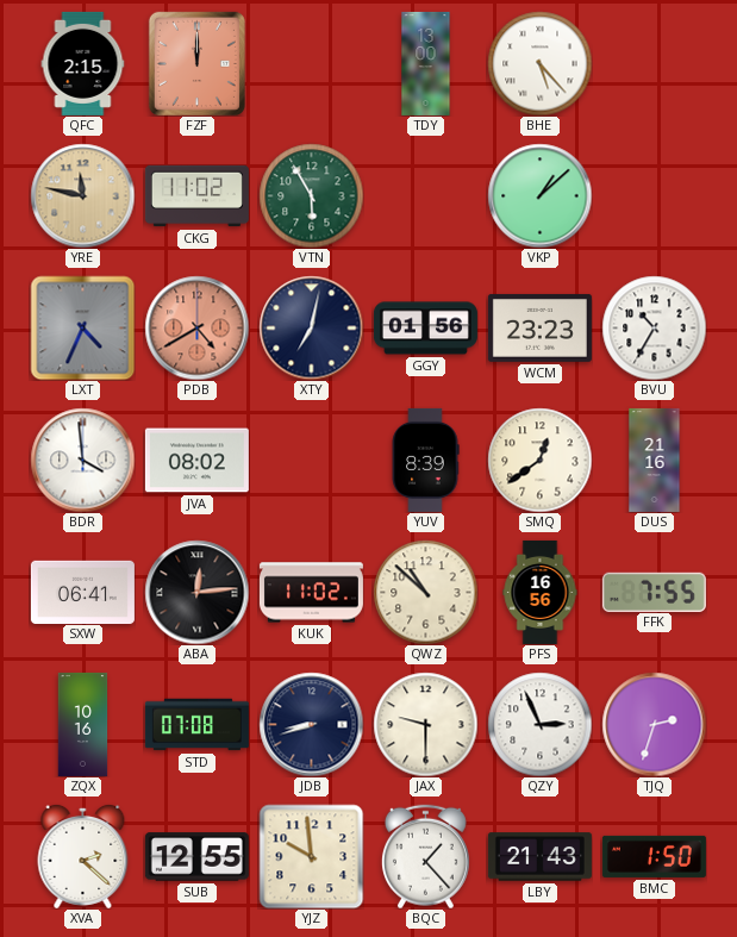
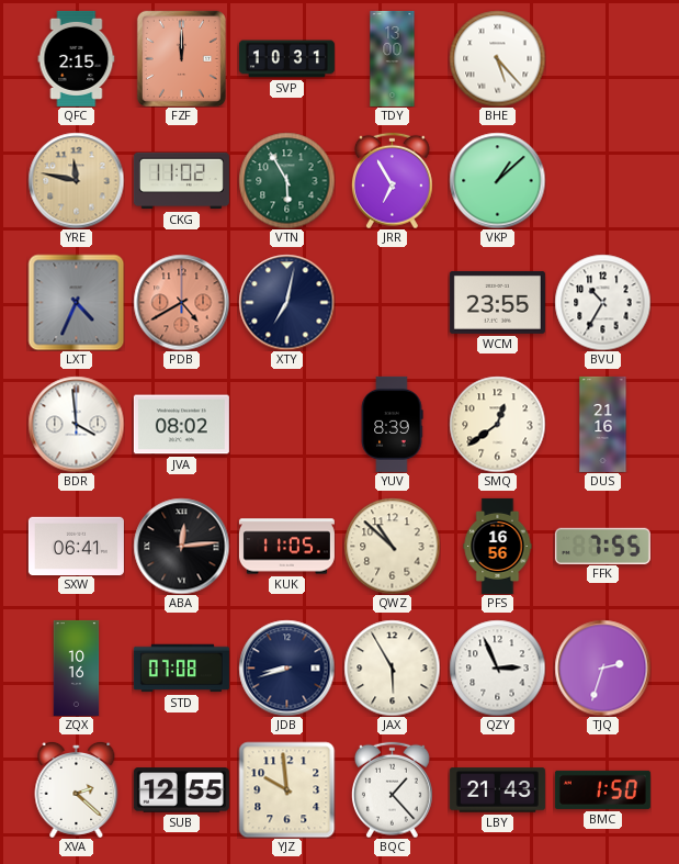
SVP: none -> 10:31 (286, 59)
JRR: none -> 6:55 (392, 180)
GGY: 01:56 -> none (425, 329)
WCM: 23:23 -> 23:55 (497, 302)
KUK: 11:02 -> 11:05 (286, 547)
JAX: 9:30 -> 5:55 (392, 667)
